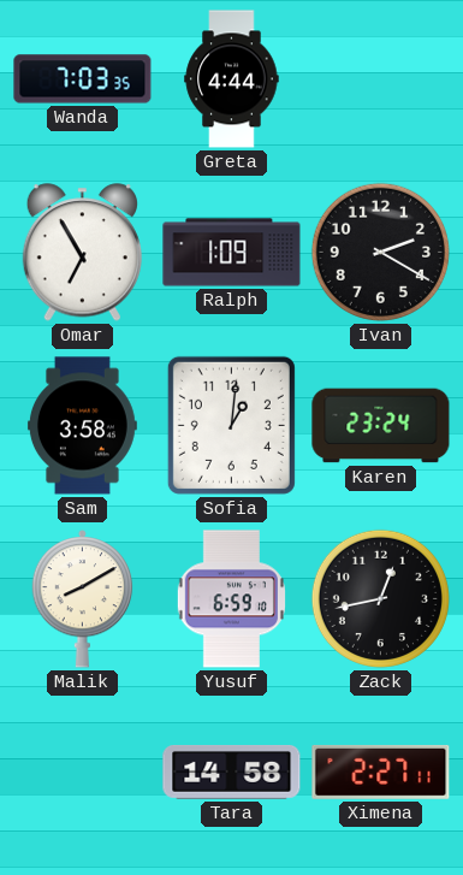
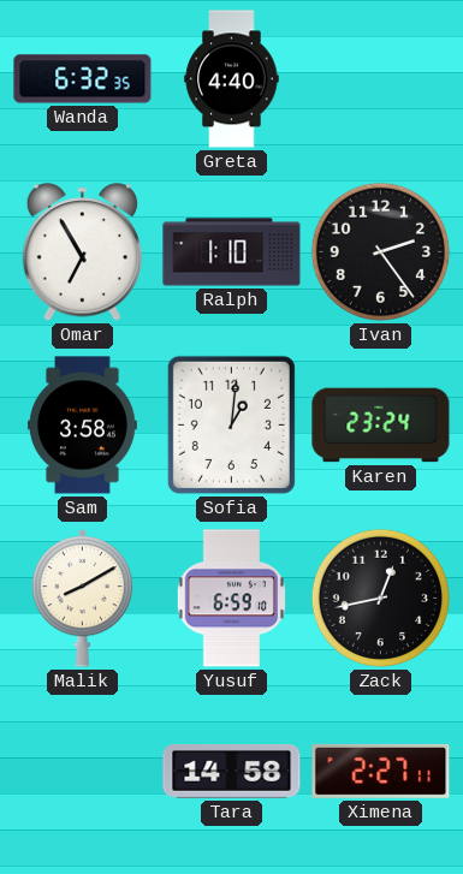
Wanda: 7:03 -> 6:32 (83, 79)
Greta: 4:44 -> 4:40 (232, 79)
Ralph: 1:09 -> 1:10 (232, 252)
Ivan: 2:20 -> 2:24 (380, 251)
